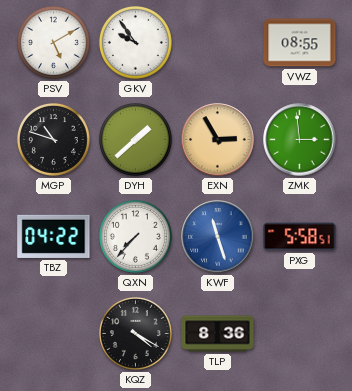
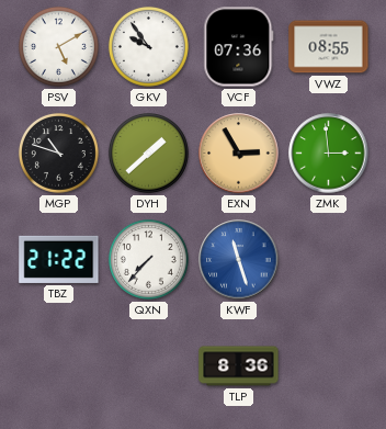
VCF: none -> 07:36 (239, 47)
TBZ: 04:22 -> 21:22 (59, 259)
PXG: 5:58 -> none (300, 237)
KQZ: 4:20 -> none (135, 333)
